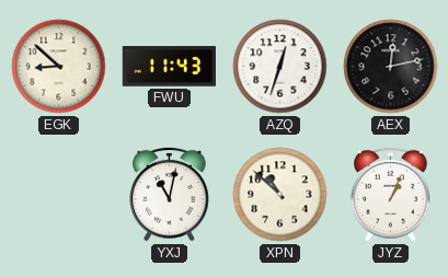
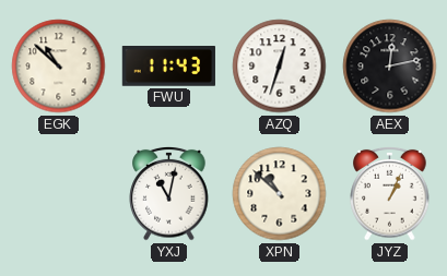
EGK: 8:52 -> 10:52 (59, 67)
